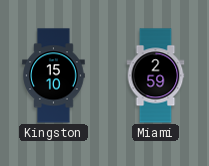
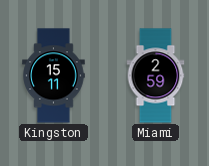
Kingston: 15:10 -> 15:11 (54, 76)
